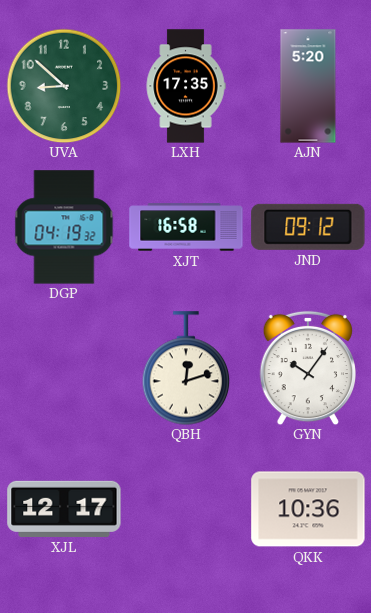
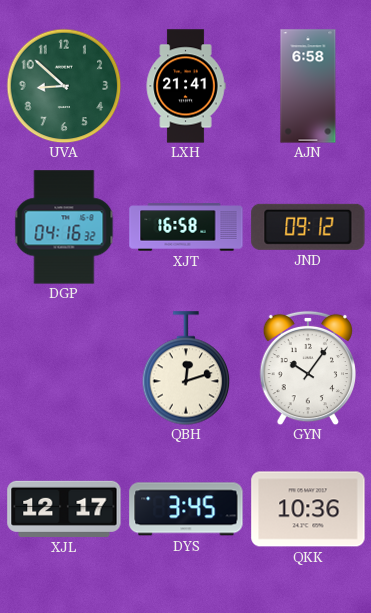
LXH: 17:35 -> 21:41 (186, 86)
AJN: 5:20 -> 6:58 (308, 86)
DGP: 04:19 -> 04:16 (64, 227)
DYS: none -> 3:45 (186, 509)
